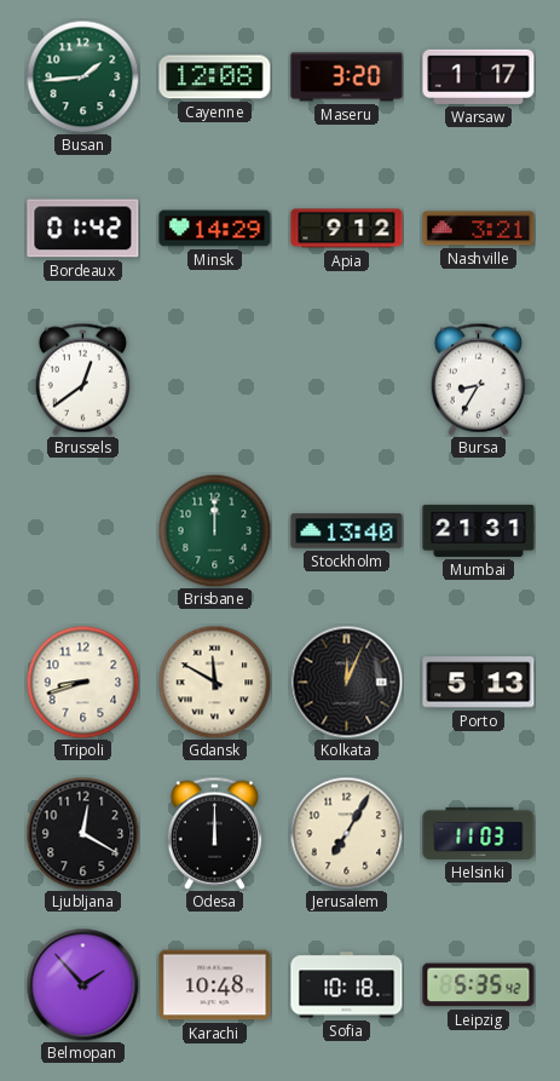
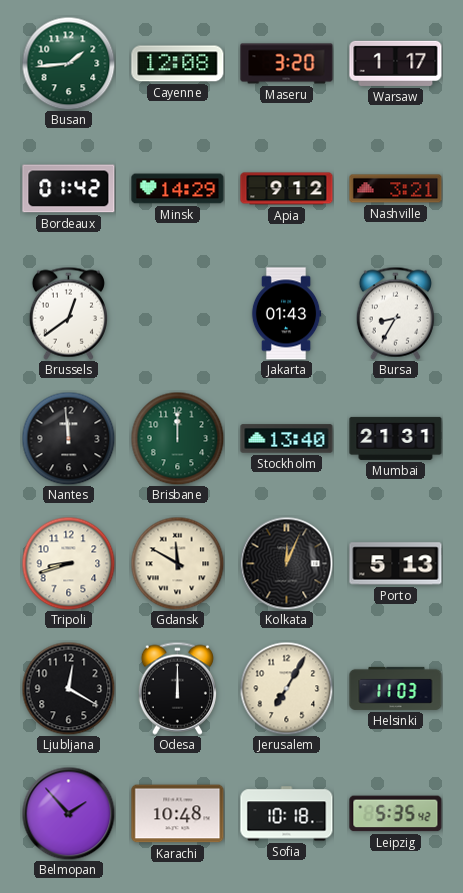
Jakarta: none -> 01:43 (286, 314)
Nantes: none -> 11:59 (68, 438)
